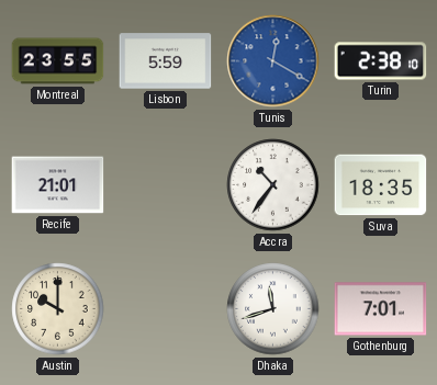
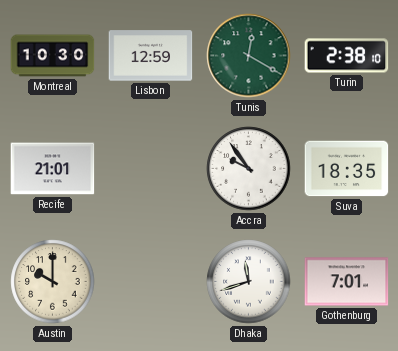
Montreal: 23:55 -> 10:30 (53, 56)
Lisbon: 5:59 -> 12:59 (151, 56)
Tunis dial: blue -> green (249, 56)
Accra: 10:36 -> 9:54 (249, 169)
